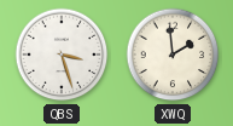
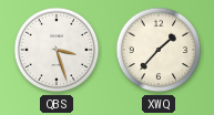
XWQ: 1:59 -> 1:37 (159, 50)
